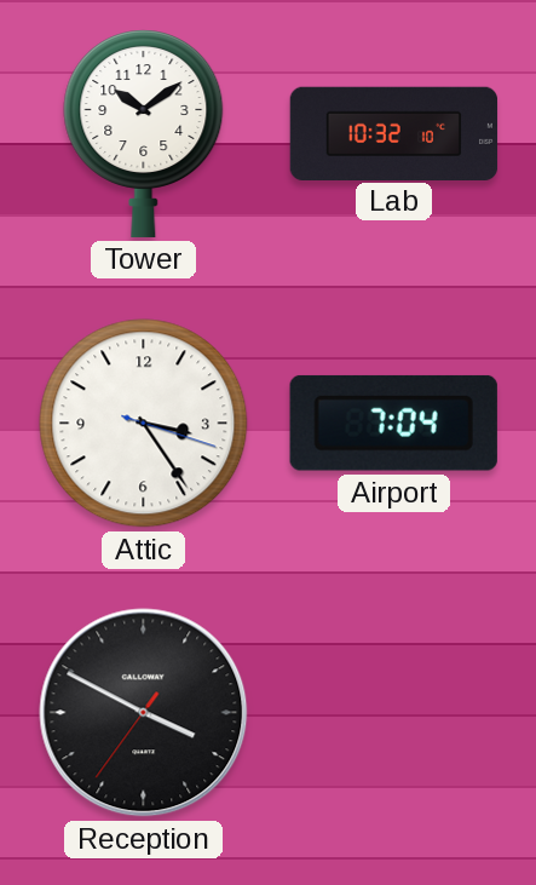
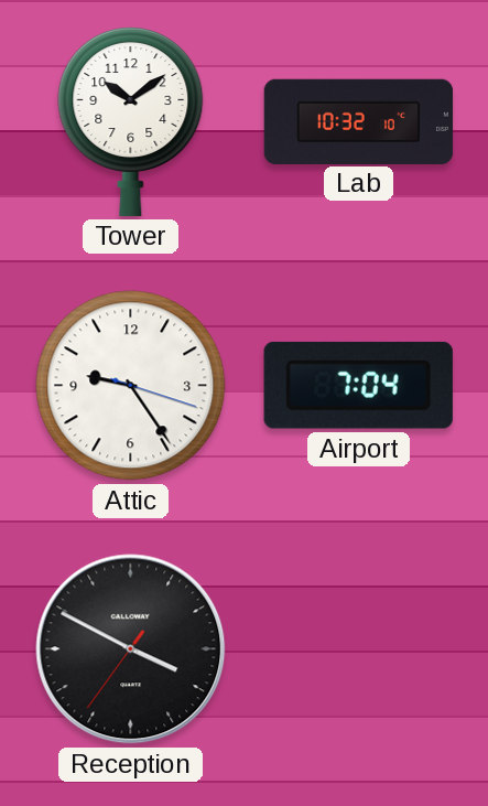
Attic: 3:24 -> 9:24 (131, 386)
